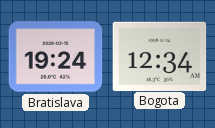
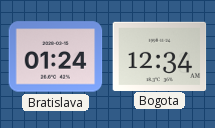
Bratislava: 19:24 -> 01:24 (56, 57)
